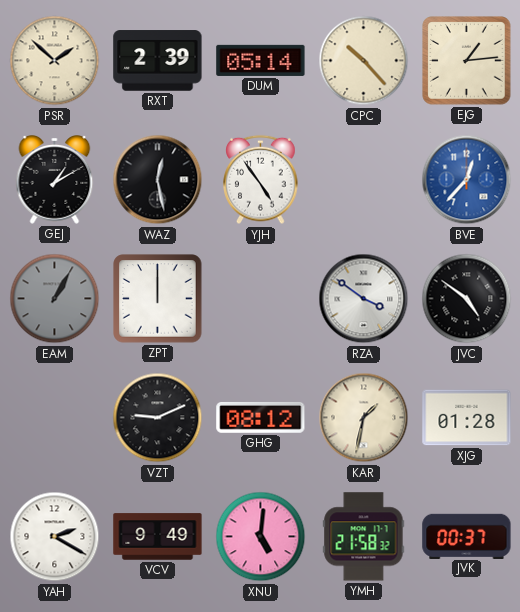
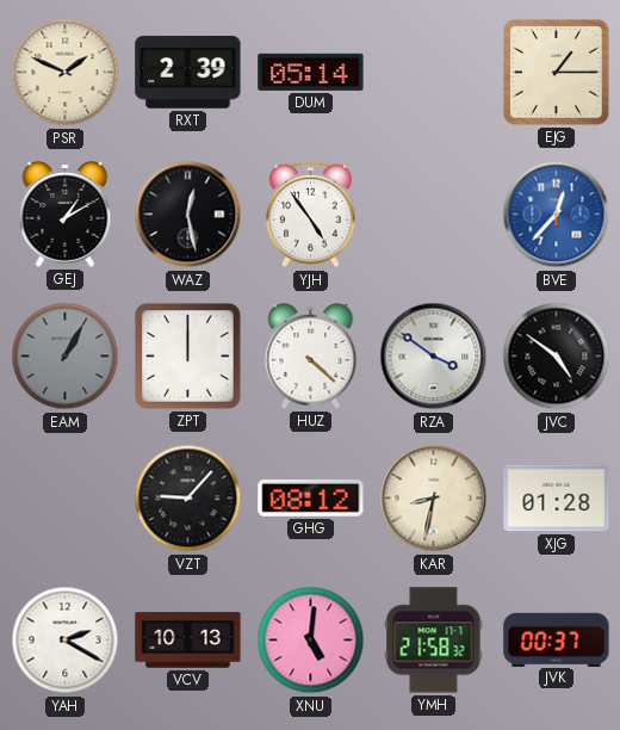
PSR: 1:52 -> 1:49 (66, 73)
CPC: 10:23 -> none (364, 61)
EJG: 1:14 -> 1:15 (557, 73)
HUZ: none -> 4:22 (311, 357)
VZT: 9:11 -> 9:07 (188, 499)
KAR: 1:32 -> 8:32 (434, 499)
VCV: 9:49 -> 10:13 (188, 641)
